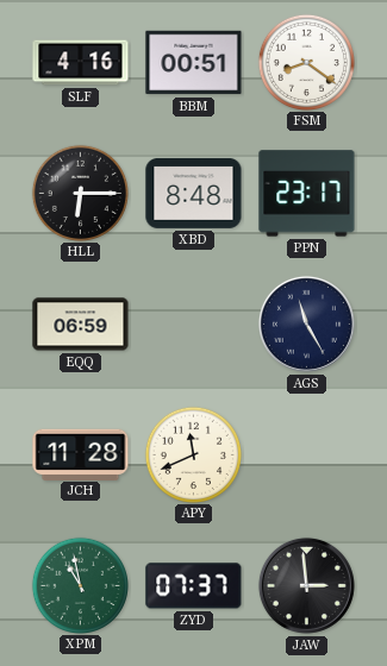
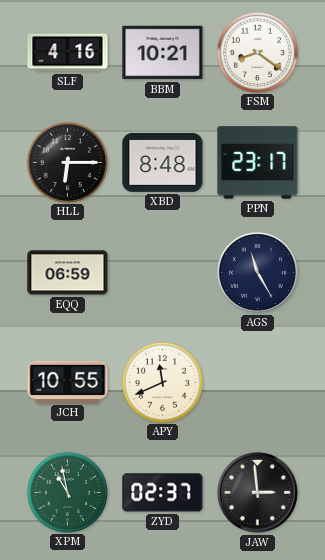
BBM: 00:51 -> 10:21 (163, 53)
JCH: 11:28 -> 10:55 (68, 382)
ZYD: 07:37 -> 02:37 (163, 493)
